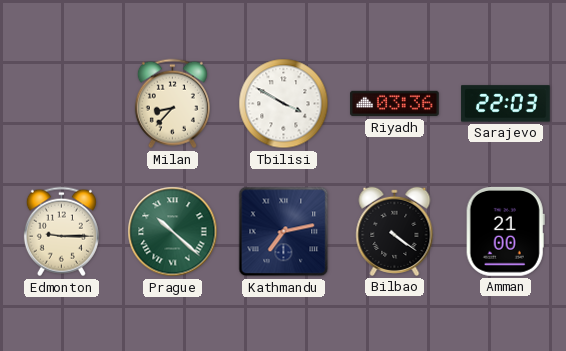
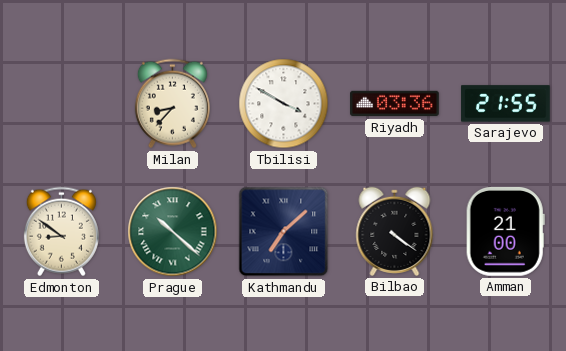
Sarajevo: 22:03 -> 21:55 (506, 104)
Edmonton: 9:15 -> 8:51 (61, 232)
Kathmandu: 7:13 -> 7:08 (284, 232)
